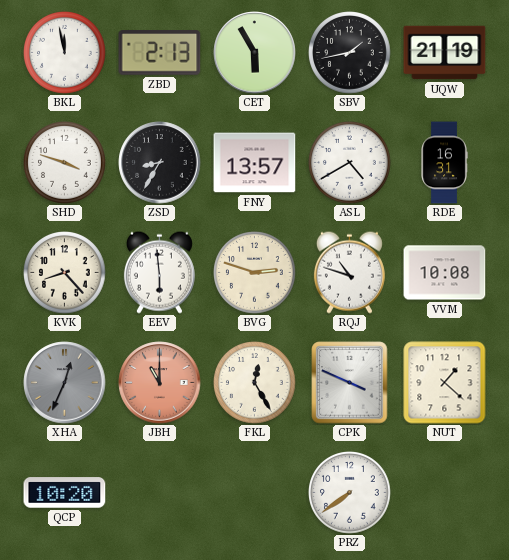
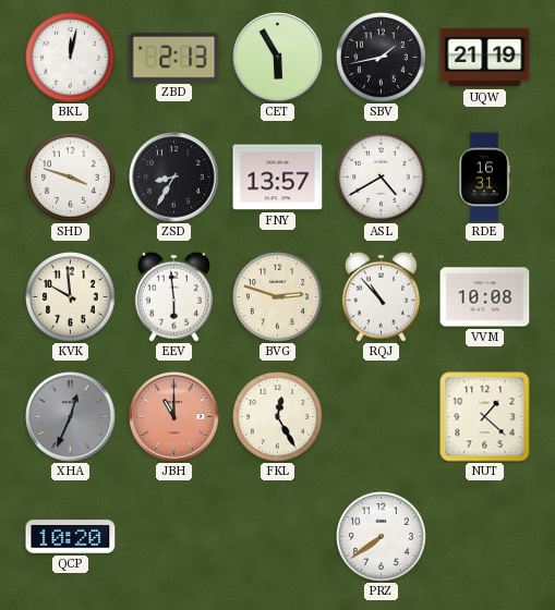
BKL: 11:58 -> 12:02 (71, 58)
KVK: 8:23 -> 9:59 (71, 297)
RQJ: 10:48 -> 10:53 (381, 296)
CPK: 3:49 -> none (350, 383)
